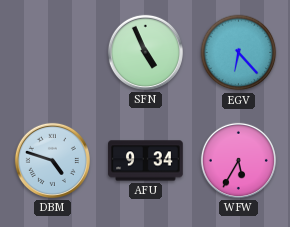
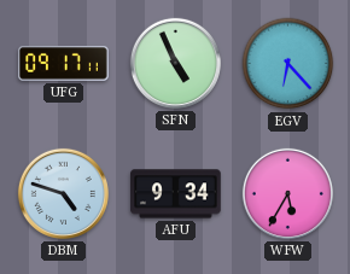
UFG: none -> 09:17 (64, 64)
